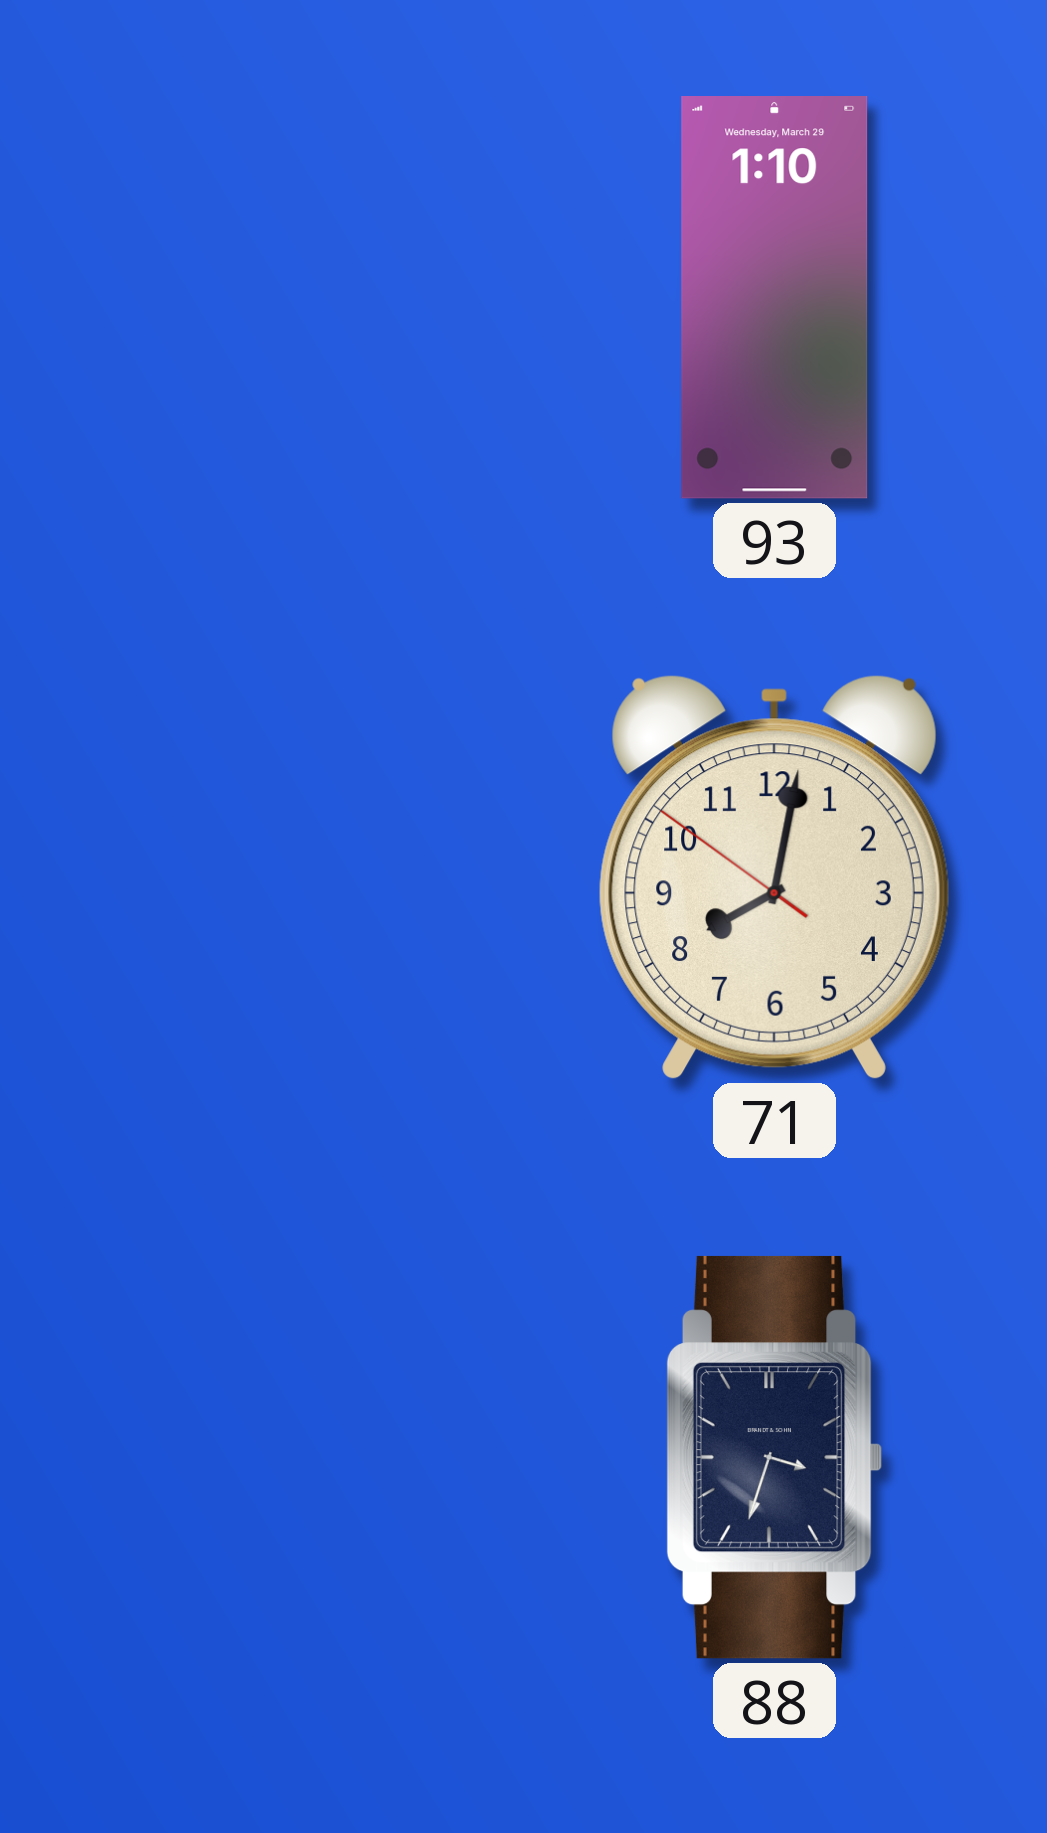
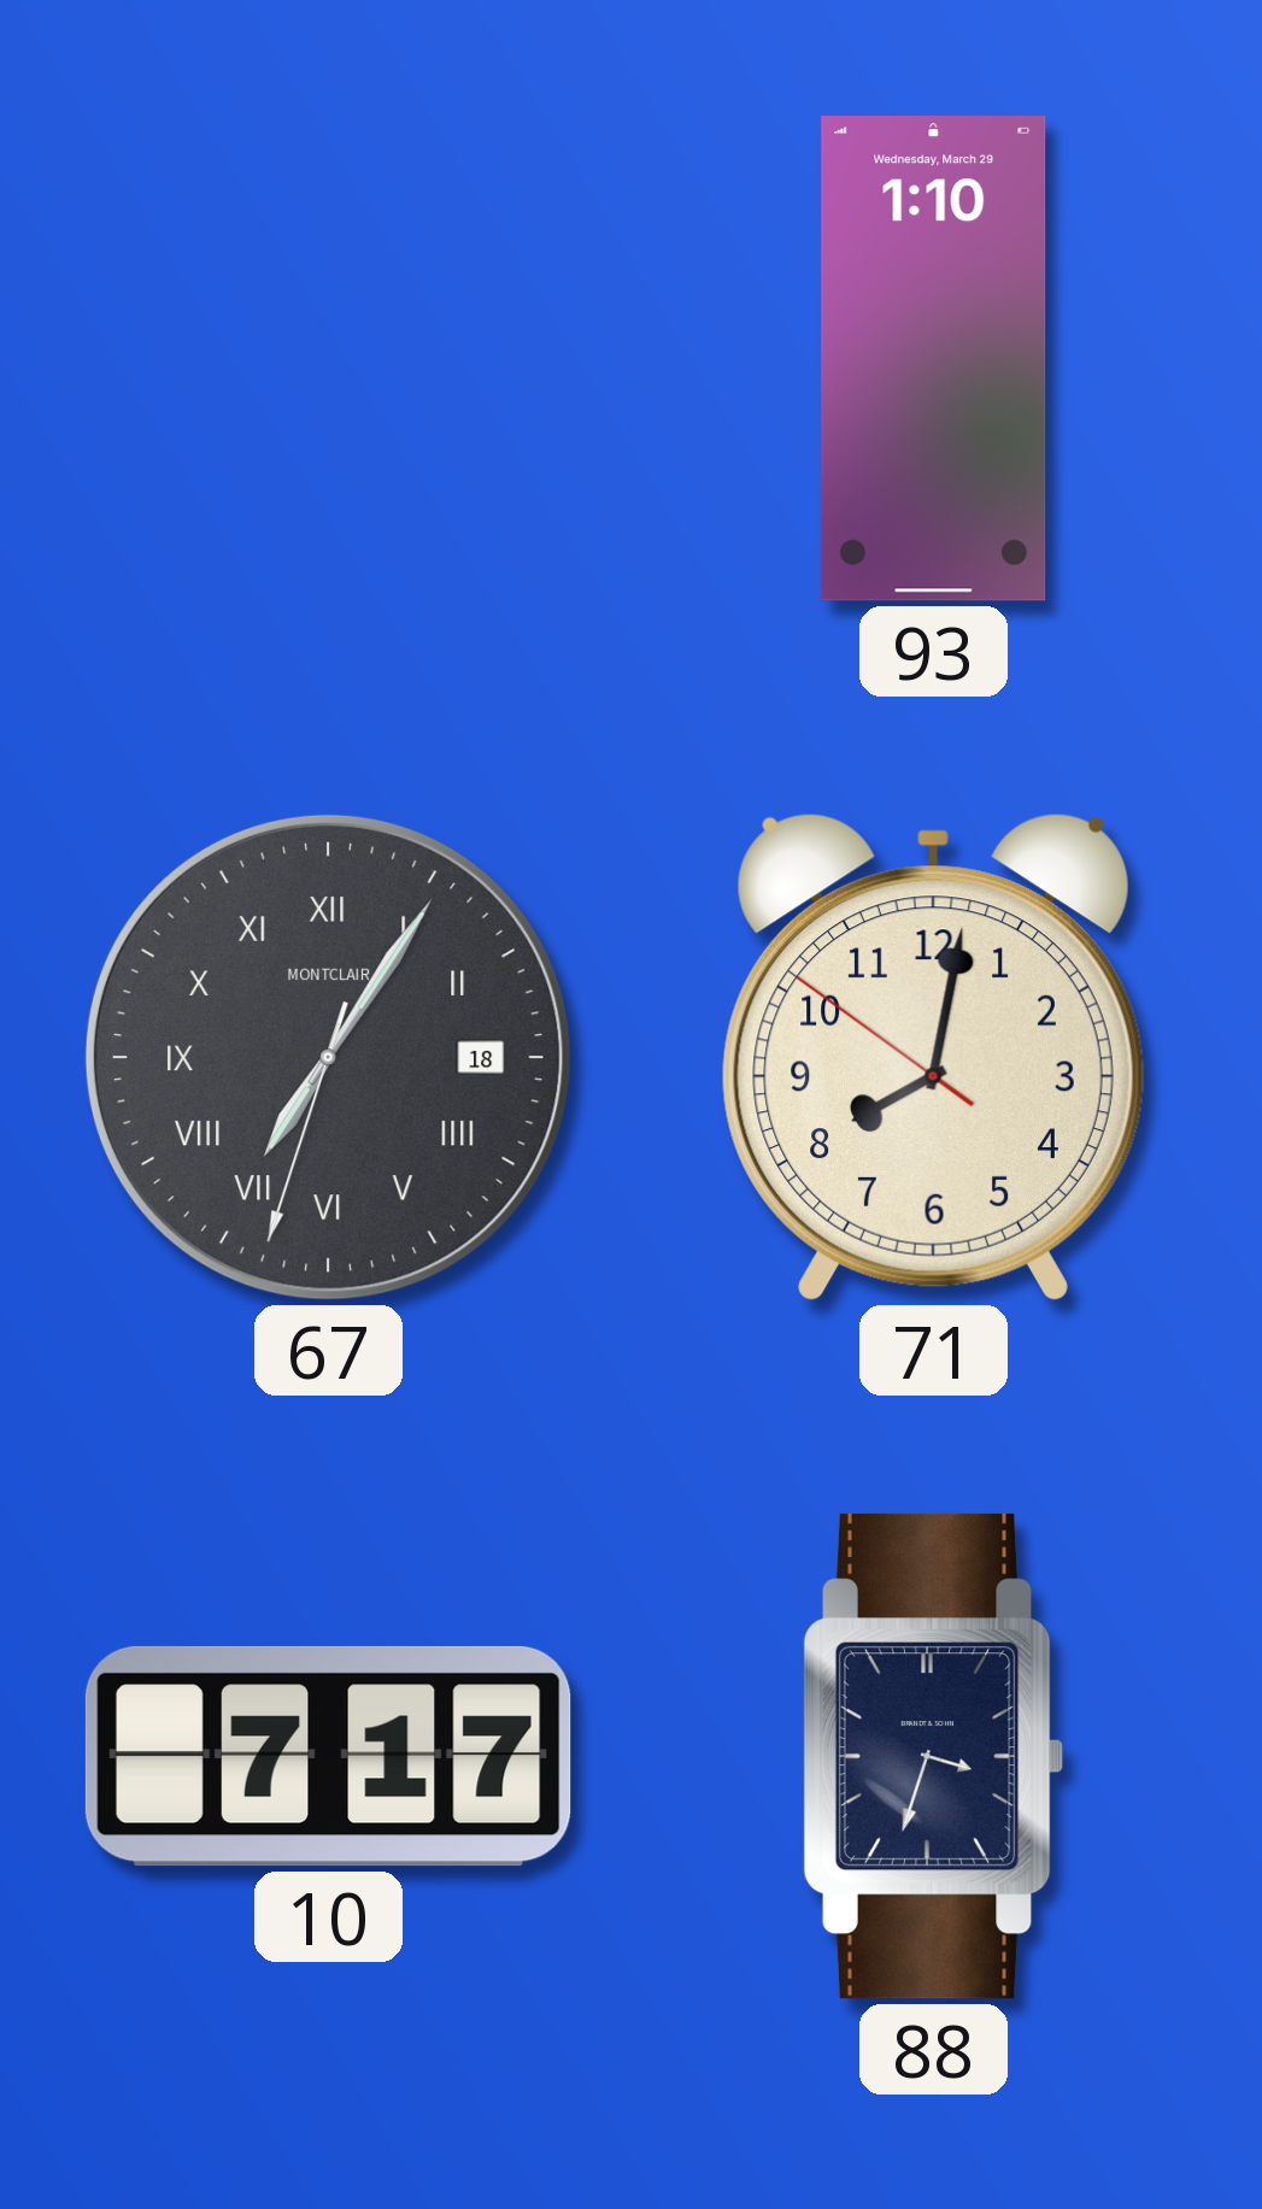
67: none -> 7:05 (328, 1057)
10: none -> 7:17 (328, 1756)
